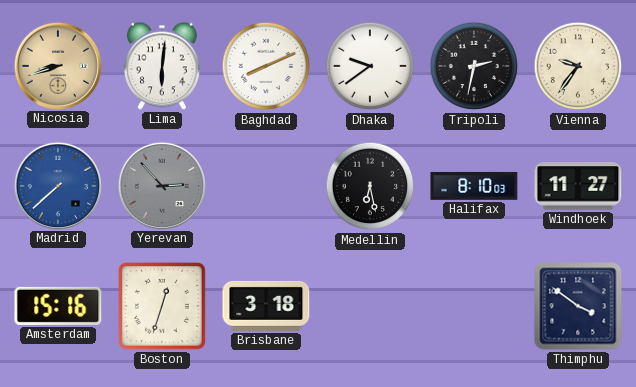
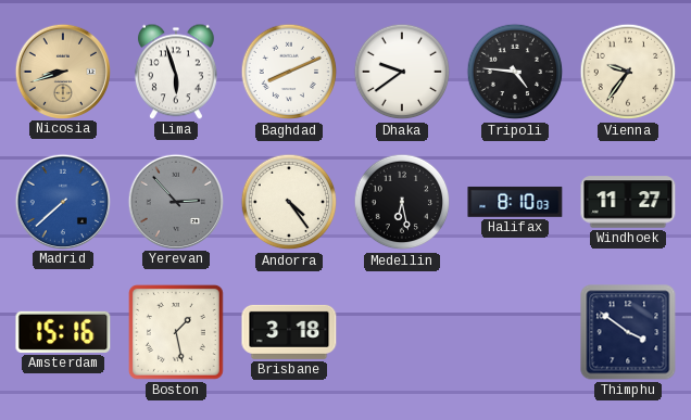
Lima: 6:01 -> 5:57 (176, 72)
Tripoli: 2:32 -> 4:46 (515, 72)
Andorra: none -> 4:24 (289, 202)
Boston: 12:33 -> 1:28 (176, 332)
